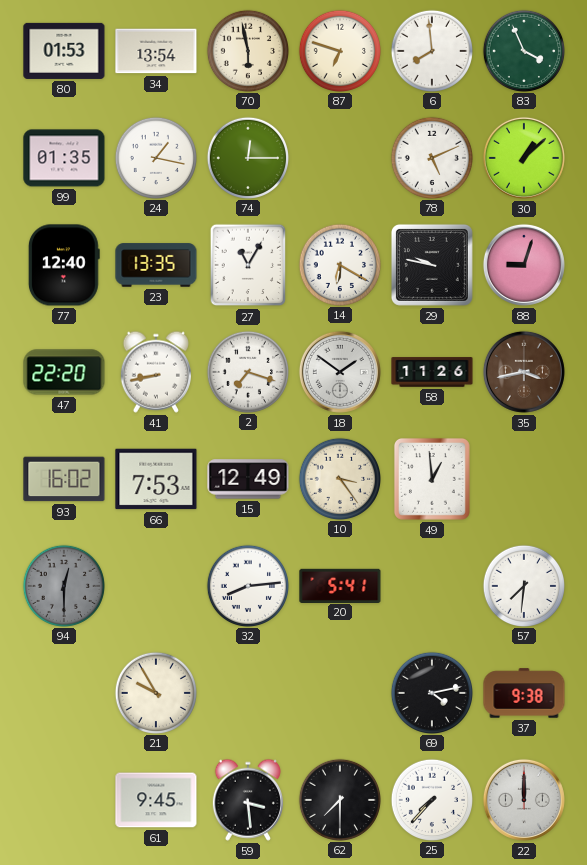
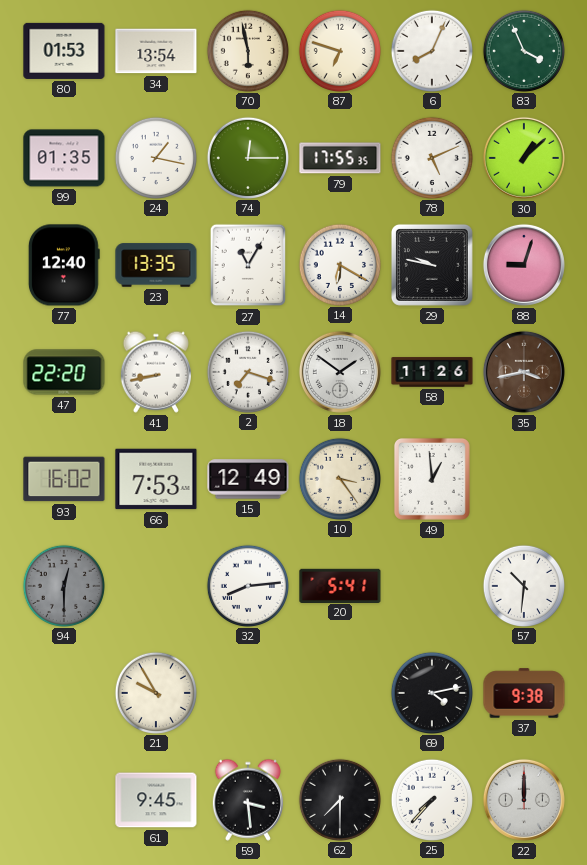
6: 7:59 -> 8:04 (431, 50)
79: none -> 17:55 (340, 158)
57: 7:31 -> 10:31 (523, 585)
